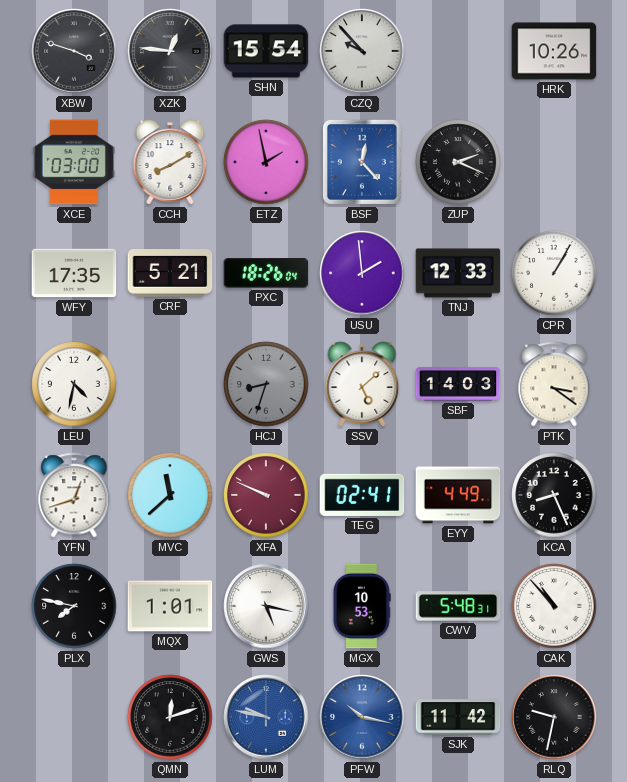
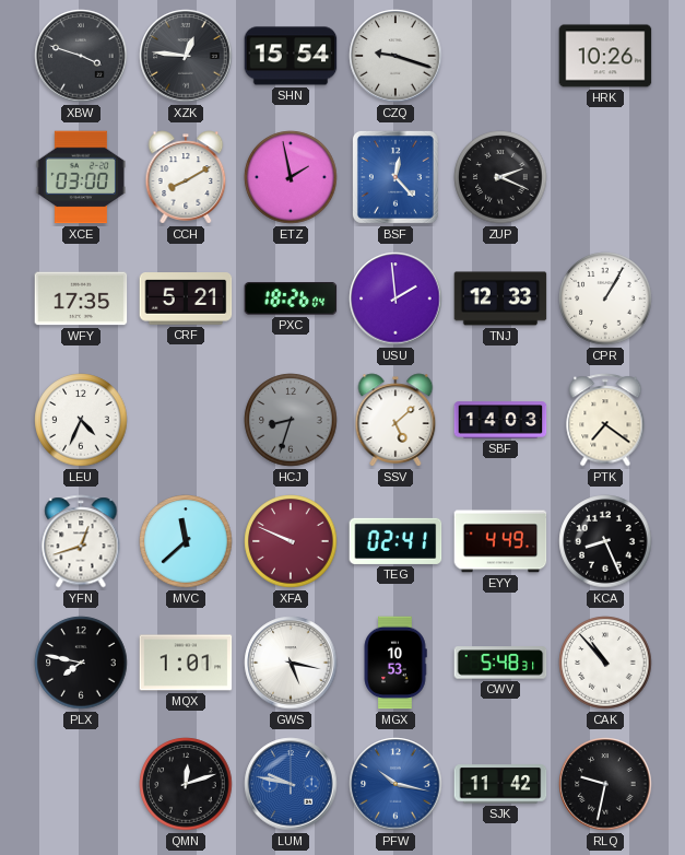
CZQ: 9:53 -> 9:18 (395, 56)
LEU: 4:32 -> 4:34 (81, 420)
PTK: 3:21 -> 7:21 (605, 420)
